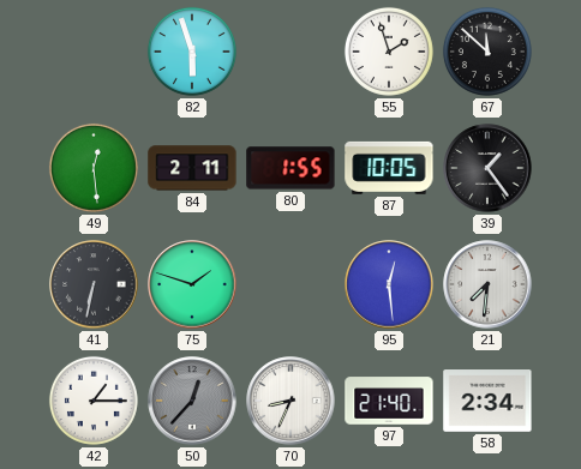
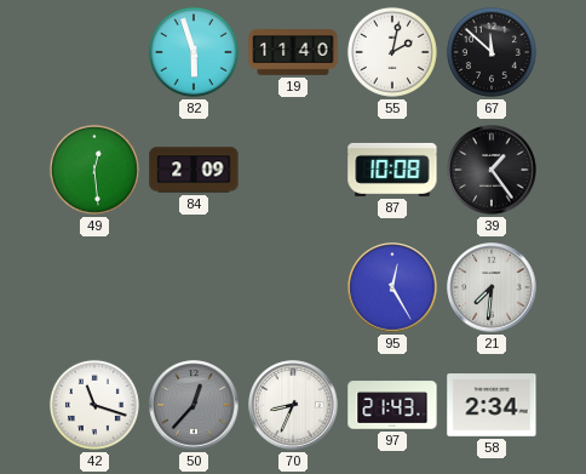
19: none -> 11:40 (293, 53)
55: 1:57 -> 2:02 (392, 52)
84: 2:11 -> 2:09 (194, 170)
80: 1:55 -> none (290, 168)
87: 10:05 -> 10:08 (392, 170)
41: 6:32 -> none (94, 284)
75: 1:48 -> none (192, 284)
95: 12:29 -> 12:25 (392, 287)
42: 1:15 -> 11:18 (94, 405)
97: 21:40 -> 21:43 (392, 405)
